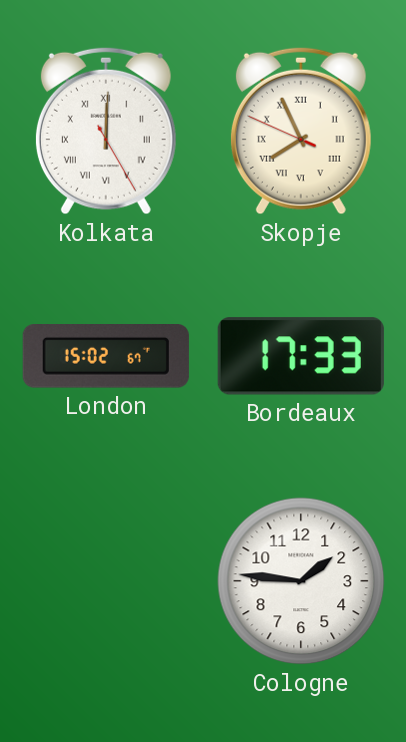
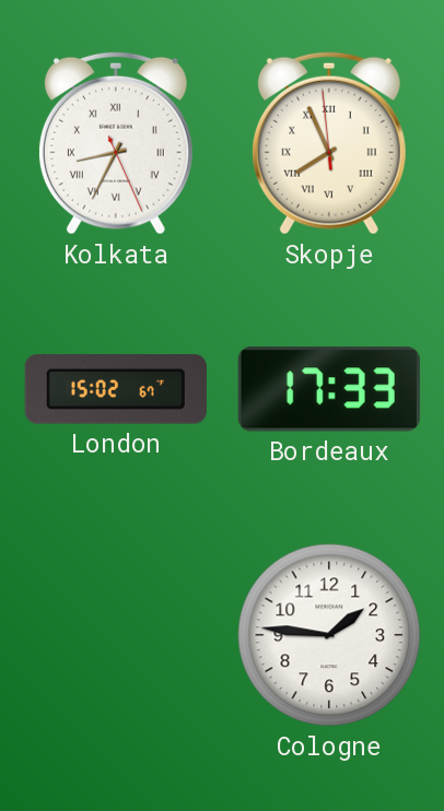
Kolkata: 12:00 -> 8:34 (116, 143)
Skopje: 7:55:49 -> 7:55:59 (329, 143)
